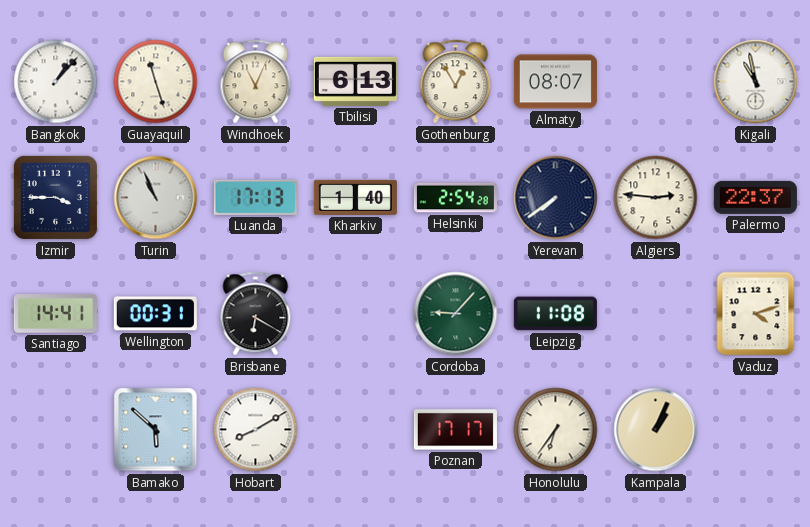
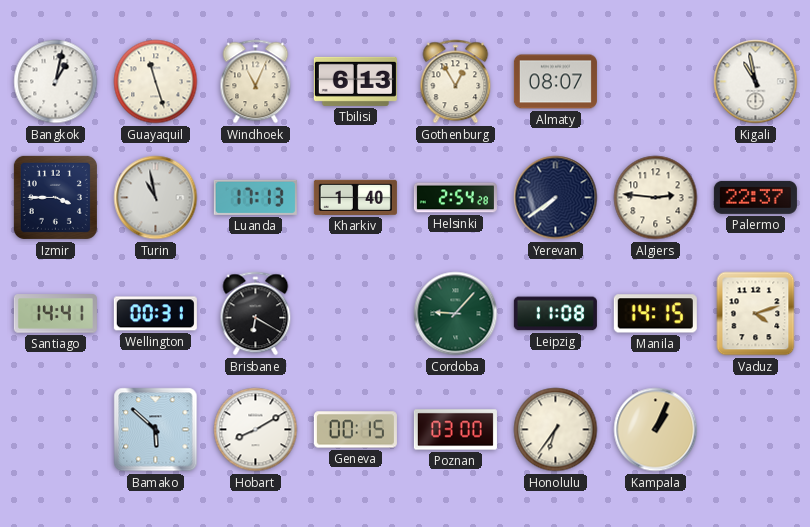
Bangkok: 1:07 -> 1:02 (56, 82)
Turin: 10:56 -> 10:58 (156, 198)
Manila: none -> 14:15 (655, 314)
Geneva: none -> 00:15 (355, 430)
Poznan: 17:17 -> 03:00 (455, 430)
